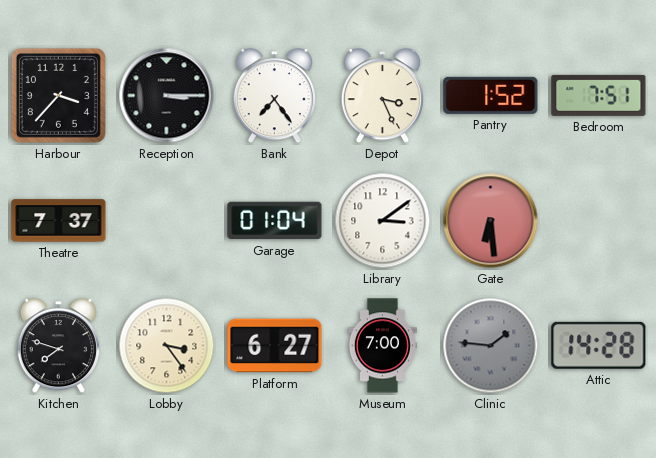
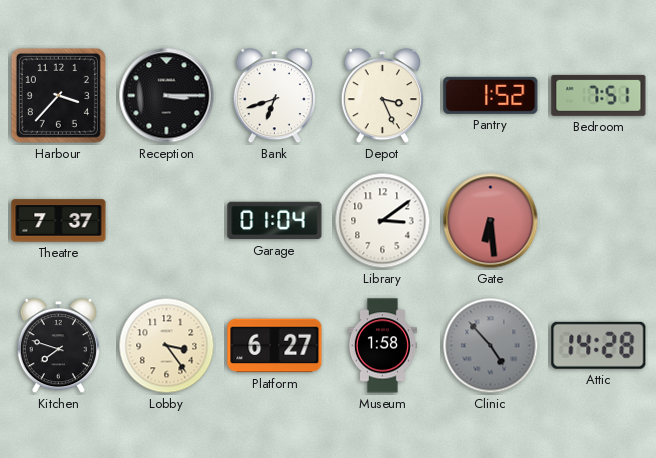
Bank: 7:24 -> 6:42 (274, 96)
Museum: 7:00 -> 1:58 (382, 346)
Clinic: 1:46 -> 4:53 (491, 346)
